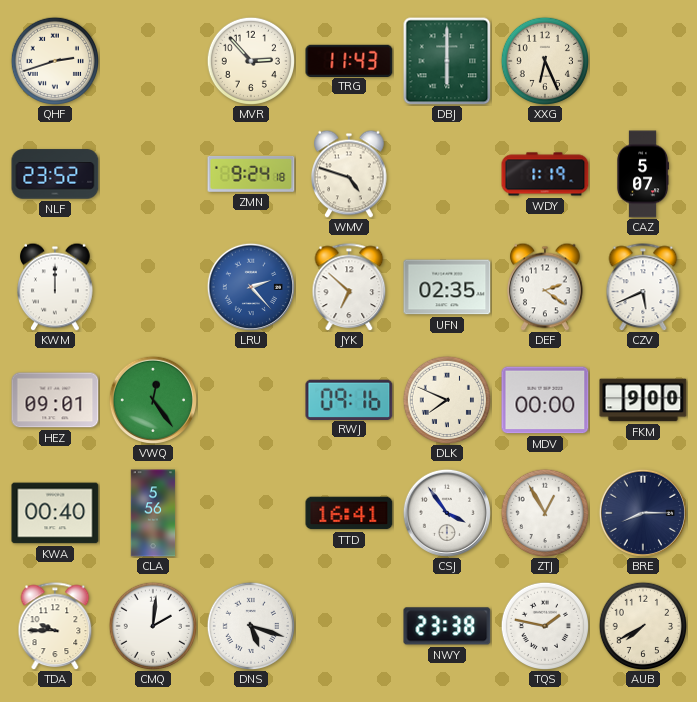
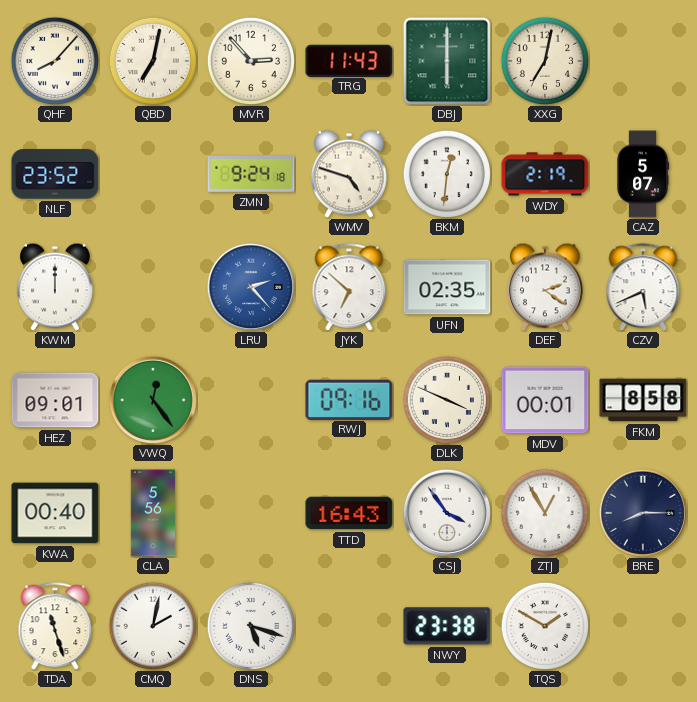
QHF: 2:42 -> 8:07 (54, 60)
QBD: none -> 7:02 (152, 60)
XXG: 6:26 -> 7:02 (544, 60)
BKM: none -> 12:31 (446, 173)
WDY: 1:19 -> 2:19 (545, 174)
DLK: 7:49 -> 3:49 (446, 399)
MDV: 00:00 -> 00:01 (545, 400)
FKM: 9:00 -> 8:58 (643, 400)
TTD: 16:41 -> 16:43 (349, 513)
TDA: 9:45 -> 11:27 (55, 626)
CMQ: 2:01 -> 2:02 (152, 625)
TQS: 1:47 -> 1:50 (544, 625)
AUB: 7:40 -> none (642, 625)
